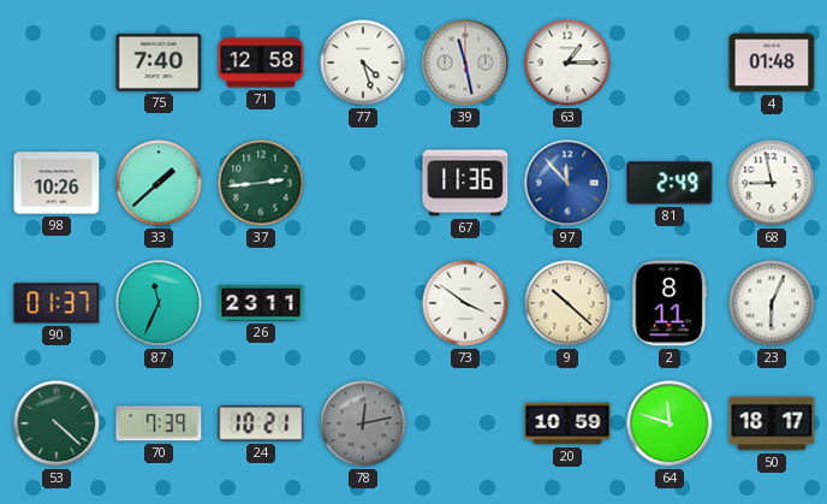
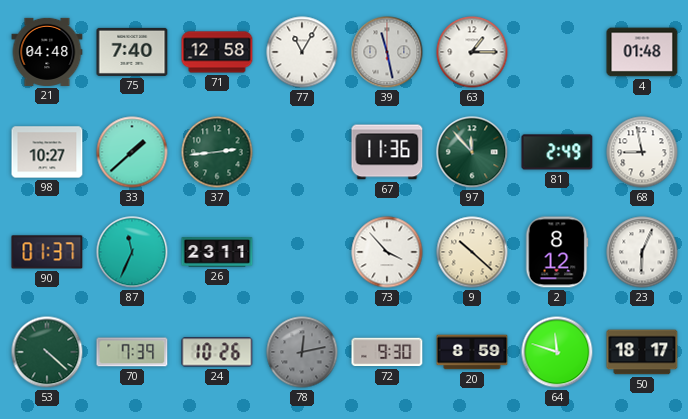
21: none -> 04:48 (47, 52)
77: 4:27 -> 11:05 (302, 52)
98: 10:26 -> 10:27 (47, 152)
97 dial: blue -> green (472, 152)
73: 3:51 -> 3:53 (387, 252)
2: 8:11 -> 8:12 (557, 252)
24: 10:21 -> 10:26 (217, 352)
72: none -> 9:30 (387, 352)
20: 10:59 -> 8:59 (472, 352)
